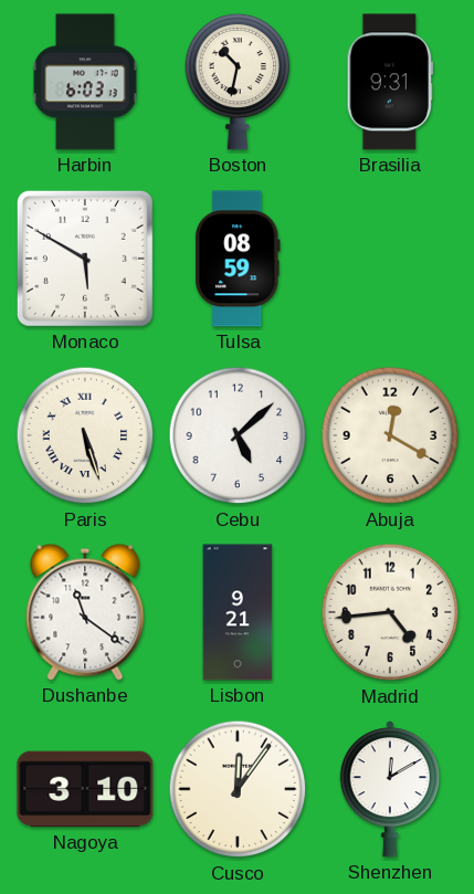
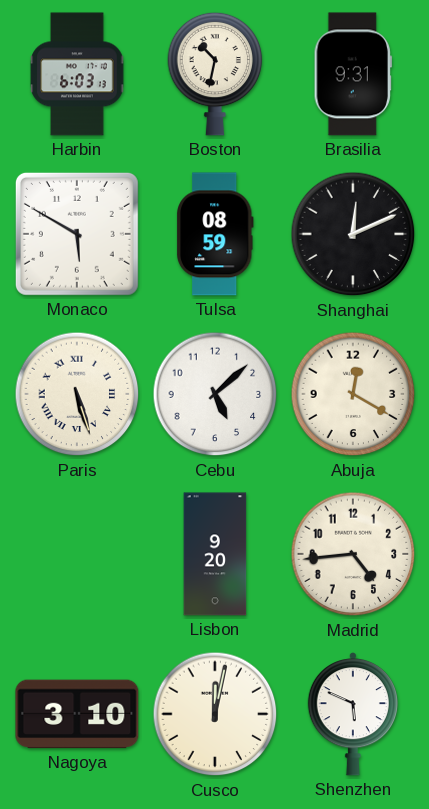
Shanghai: none -> 12:11 (353, 234)
Dushanbe: 11:21 -> none (85, 612)
Lisbon: 9:21 -> 9:20 (215, 554)
Cusco: 12:06 -> 12:02 (215, 714)
Shenzhen: 12:10 -> 5:49 (352, 715)
